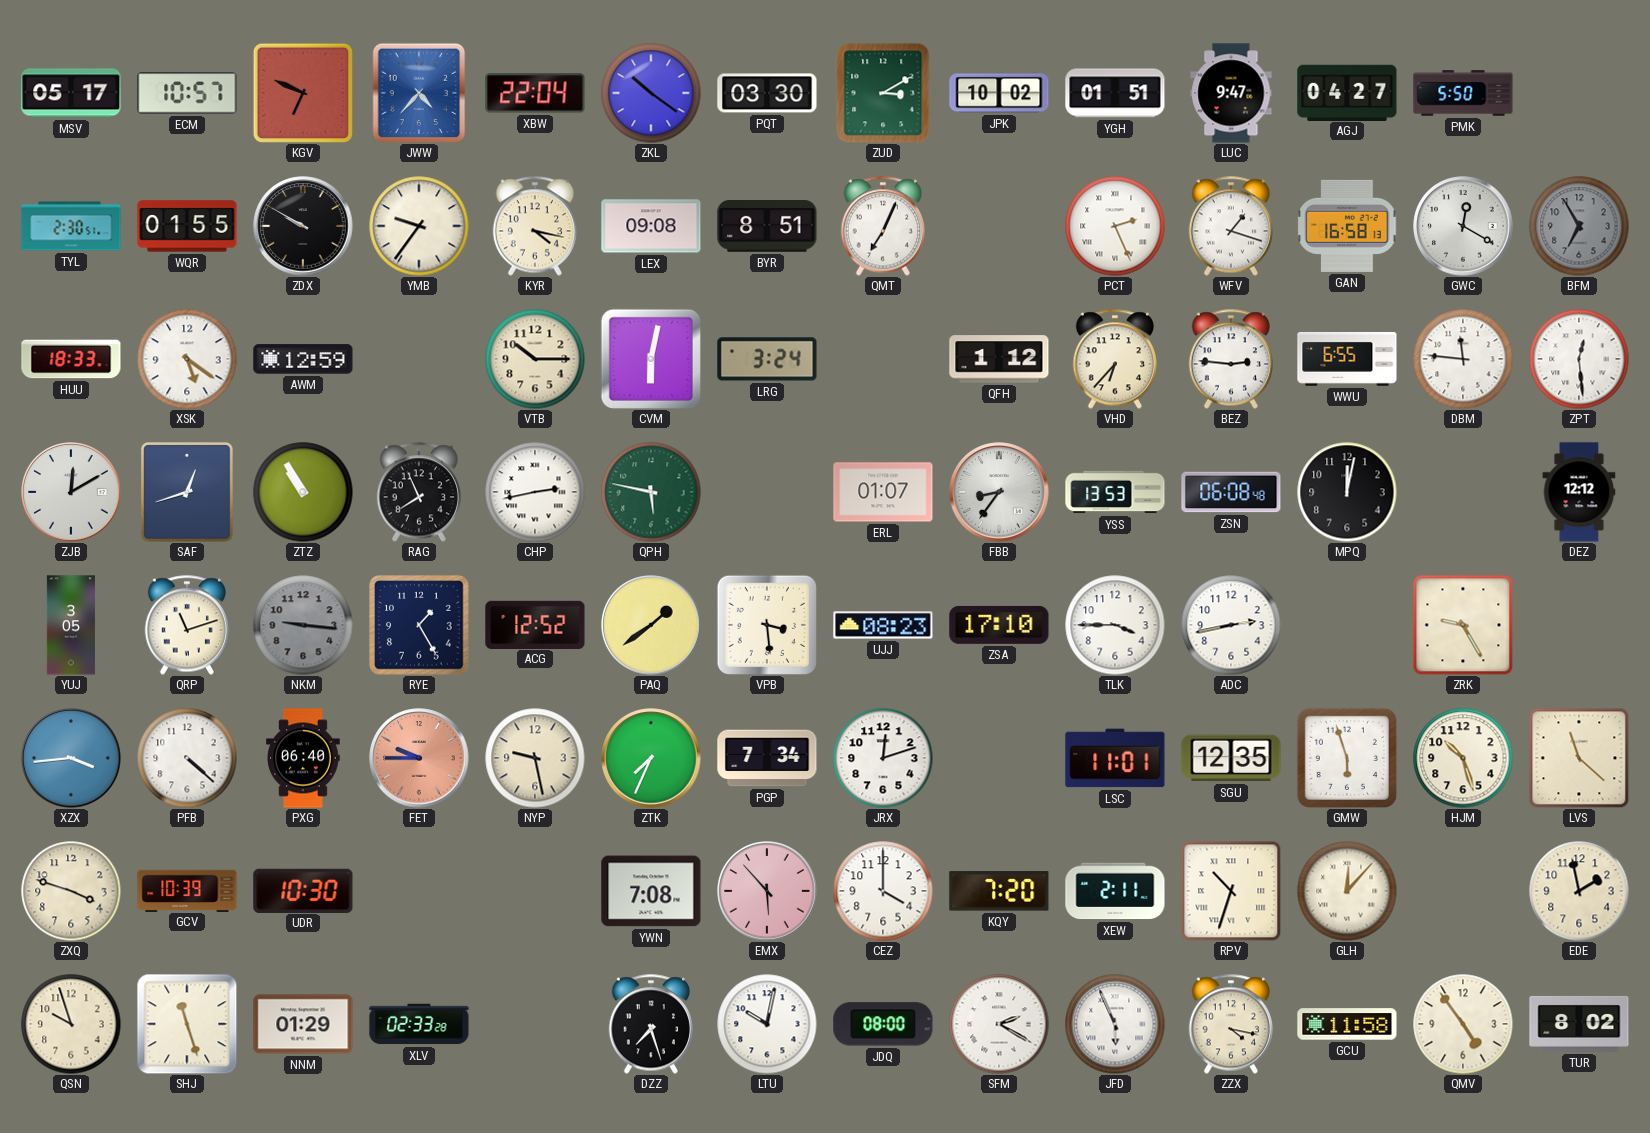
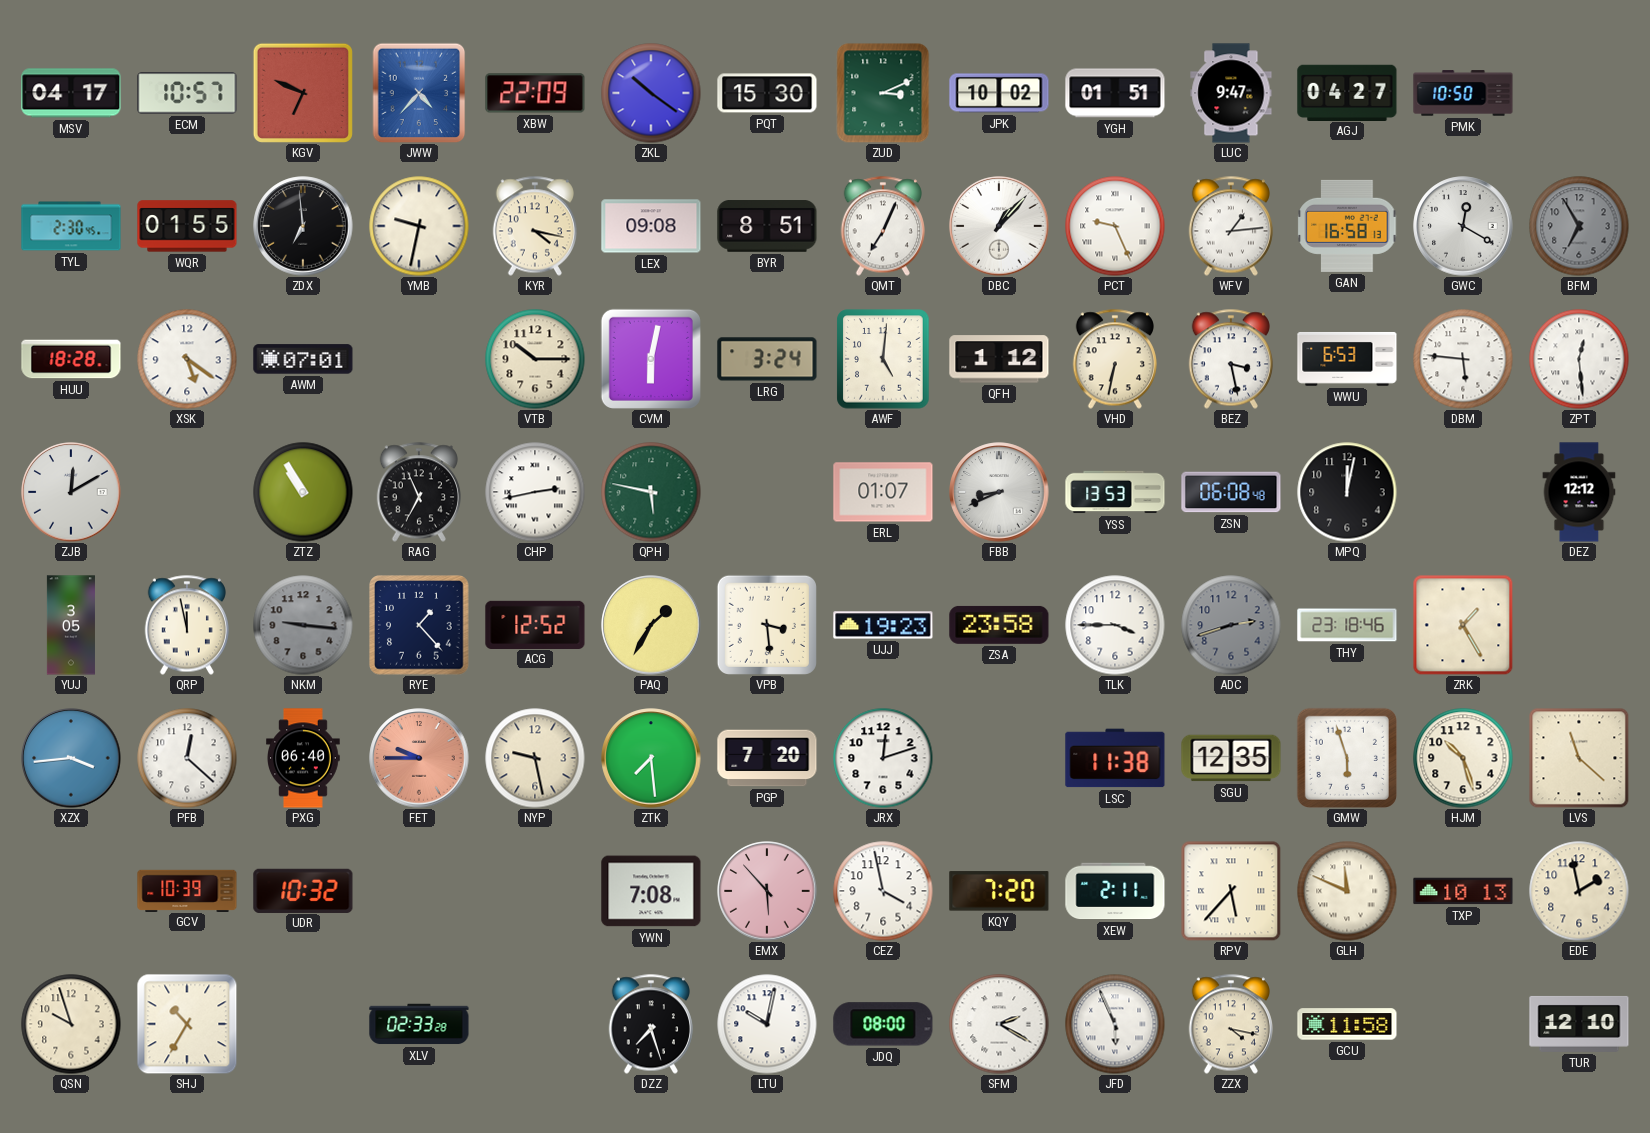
MSV: 05:17 -> 04:17 (71, 93)
XBW: 22:04 -> 22:09 (535, 93)
PQT: 03:30 -> 15:30 (767, 93)
ZUD: 3:10 -> 3:11 (883, 93)
PMK: 5:50 -> 10:50 (1463, 93)
TYL: 2:30:51 -> 2:30:45 (71, 226)
ZDX: 9:50 -> 6:59 (303, 226)
YMB: 9:36 -> 9:32 (419, 226)
DBC: none -> 1:07 (999, 226)
PCT: 2:26 -> 9:26 (1115, 226)
WFV: 1:18 -> 1:14 (1230, 226)
HUU: 18:33 -> 18:28 (71, 359)
AWM: 12:59 -> 07:01 (303, 359)
AWF: none -> 5:01 (883, 359)
VHD: 6:37 -> 6:32 (1114, 359)
BEZ: 2:46 -> 3:28 (1230, 359)
WWU: 6:55 -> 6:53 (1347, 359)
DBM: 11:46 -> 5:46 (1463, 359)
SAF: 12:42 -> none (188, 493)
RAG: 7:56 -> 6:56 (418, 492)
FBB: 8:36 -> 8:41 (999, 492)
QRP: 11:12 -> 11:58 (186, 625)
RYE: 1:25 -> 1:23 (419, 625)
PAQ: 1:39 -> 1:35 (651, 625)
UJJ: 08:23 -> 19:23 (883, 625)
ZSA: 17:10 -> 23:58 (999, 625)
ADC: 2:43 -> 2:42 (1231, 625)
ADC dial: white -> grey (1231, 625)
THY: none -> 23:18 (1347, 625)
ZRK: 9:25 -> 1:25 (1463, 625)
PFB: 4:22 -> 12:22 (187, 758)
ZTK: 7:34 -> 7:29 (651, 758)
PGP: 7:34 -> 7:20 (767, 758)
LSC: 11:01 -> 11:38 (1115, 758)
ZXQ: 3:48 -> none (71, 891)
UDR: 10:30 -> 10:32 (303, 890)
CEZ: 4:00 -> 3:58 (883, 891)
RPV: 10:33 -> 5:37 (1231, 891)
GLH: 12:07 -> 11:49 (1347, 891)
TXP: none -> 10:13 (1463, 891)
SHJ: 11:27 -> 10:35 (187, 1024)
NNM: 01:29 -> none (303, 1024)
QMV: 4:54 -> none (1463, 1024)
TUR: 8:02 -> 12:10 (1579, 1024)
